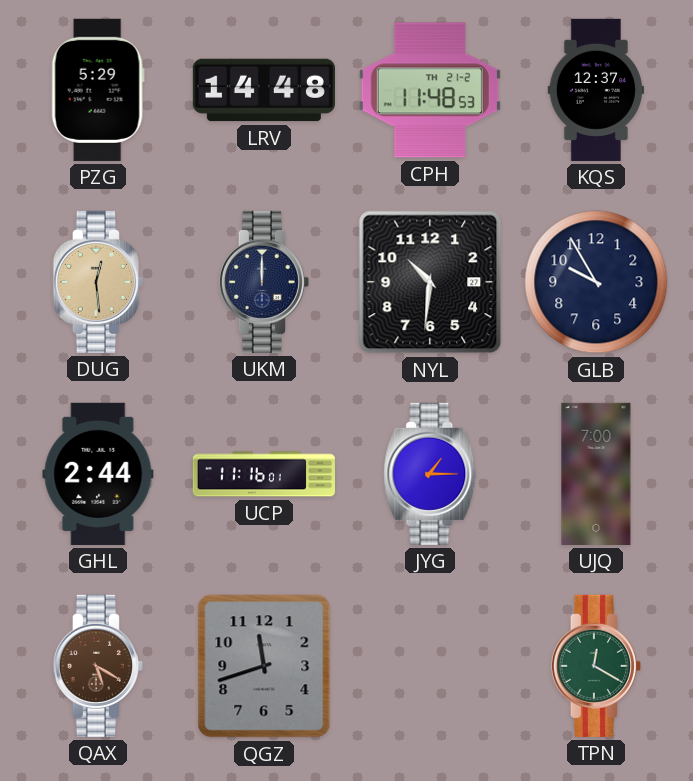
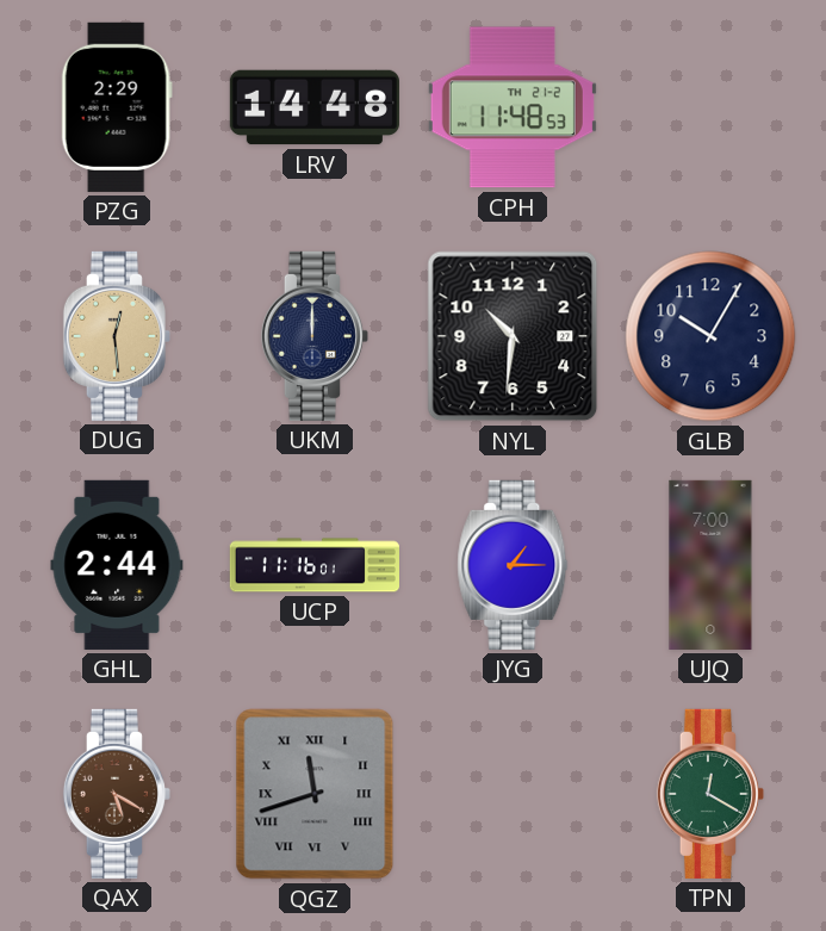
PZG: 5:29 -> 2:29 (117, 107)
KQS: 12:37 -> none (596, 90)
GLB: 9:55 -> 10:05 (710, 336)
QGZ numerals: Arabic -> Roman (315, 794)
